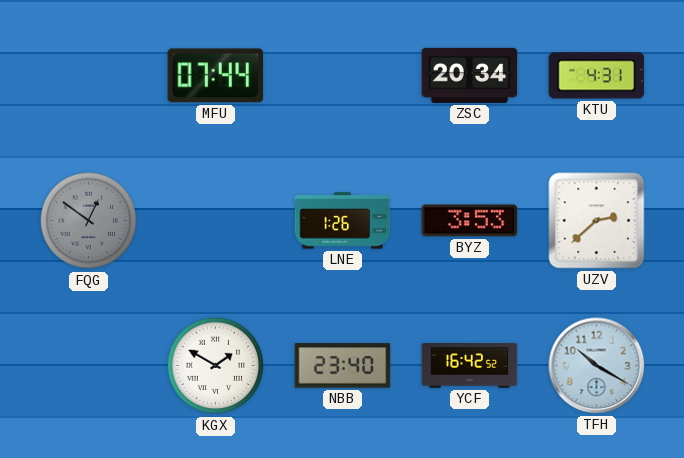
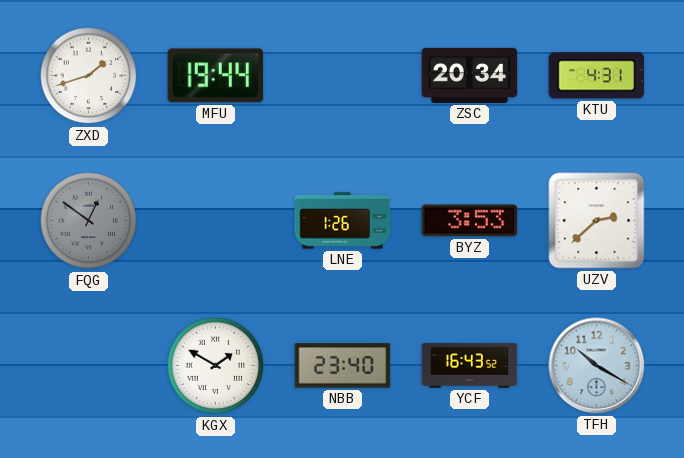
ZXD: none -> 1:42 (89, 76)
MFU: 07:44 -> 19:44 (216, 76)
YCF: 16:42 -> 16:43 (470, 366)
